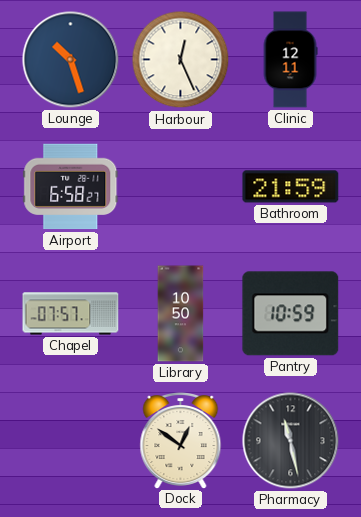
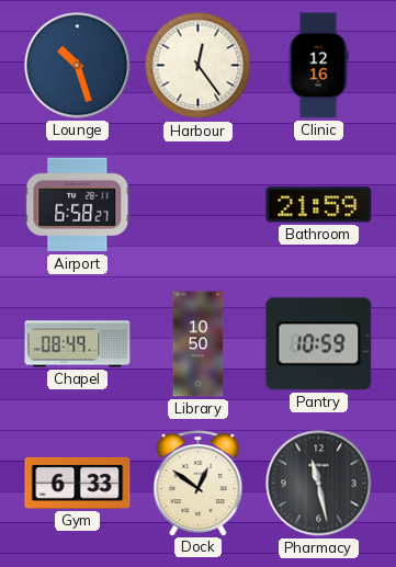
Harbour: 12:26 -> 12:24 (199, 66)
Clinic: 12:11 -> 12:16 (318, 66)
Chapel: 07:57 -> 08:49 (78, 344)
Gym: none -> 6:33 (78, 483)
